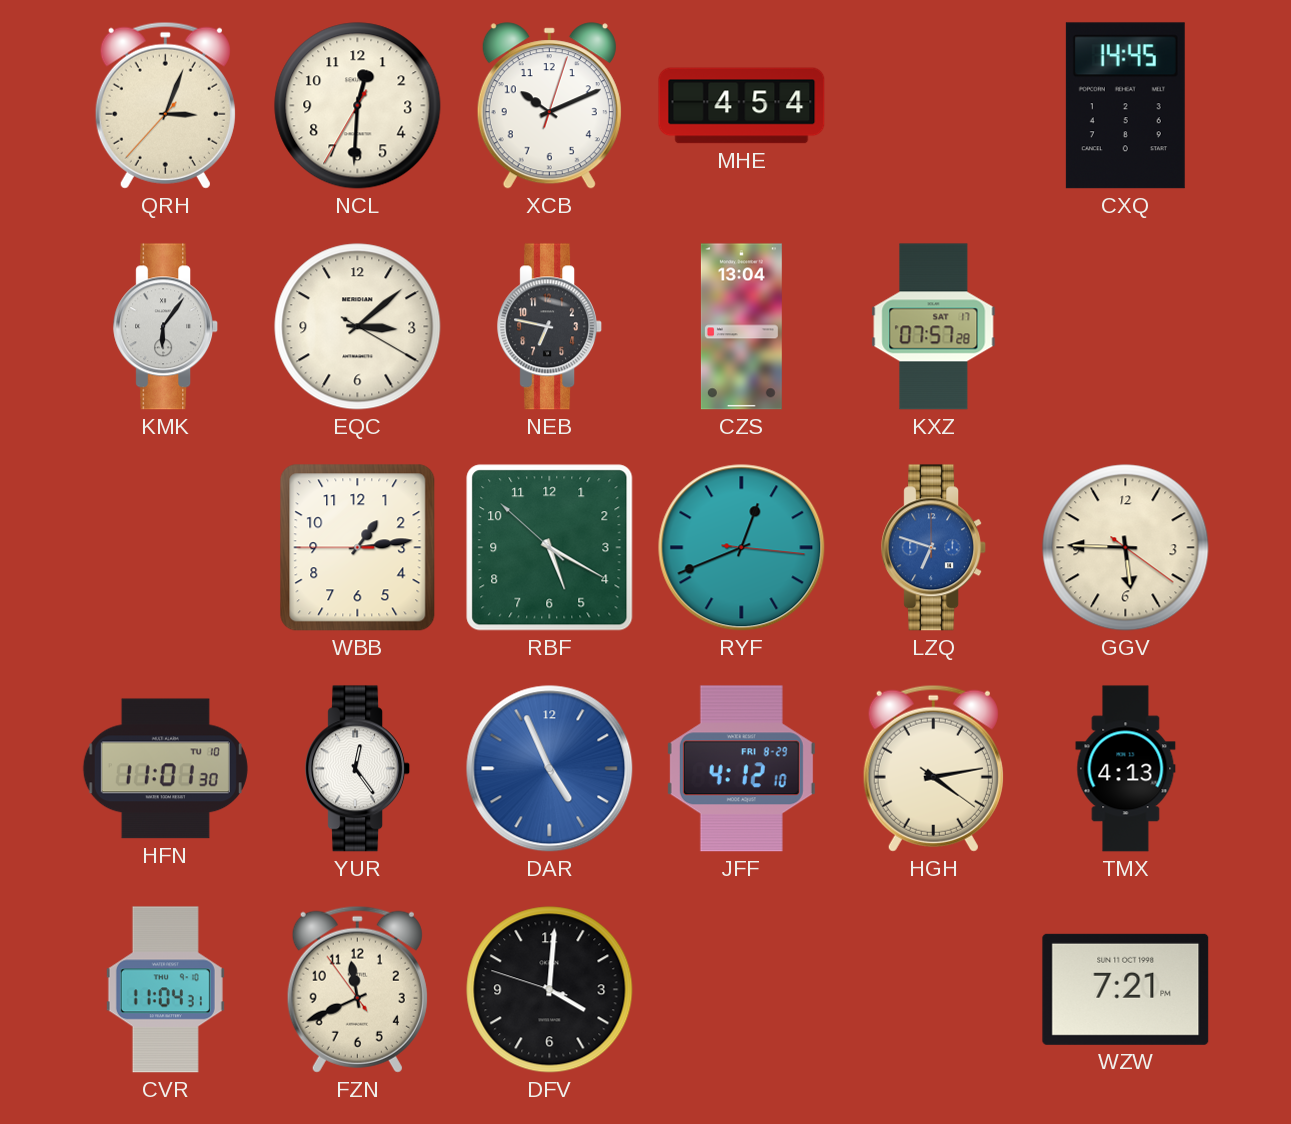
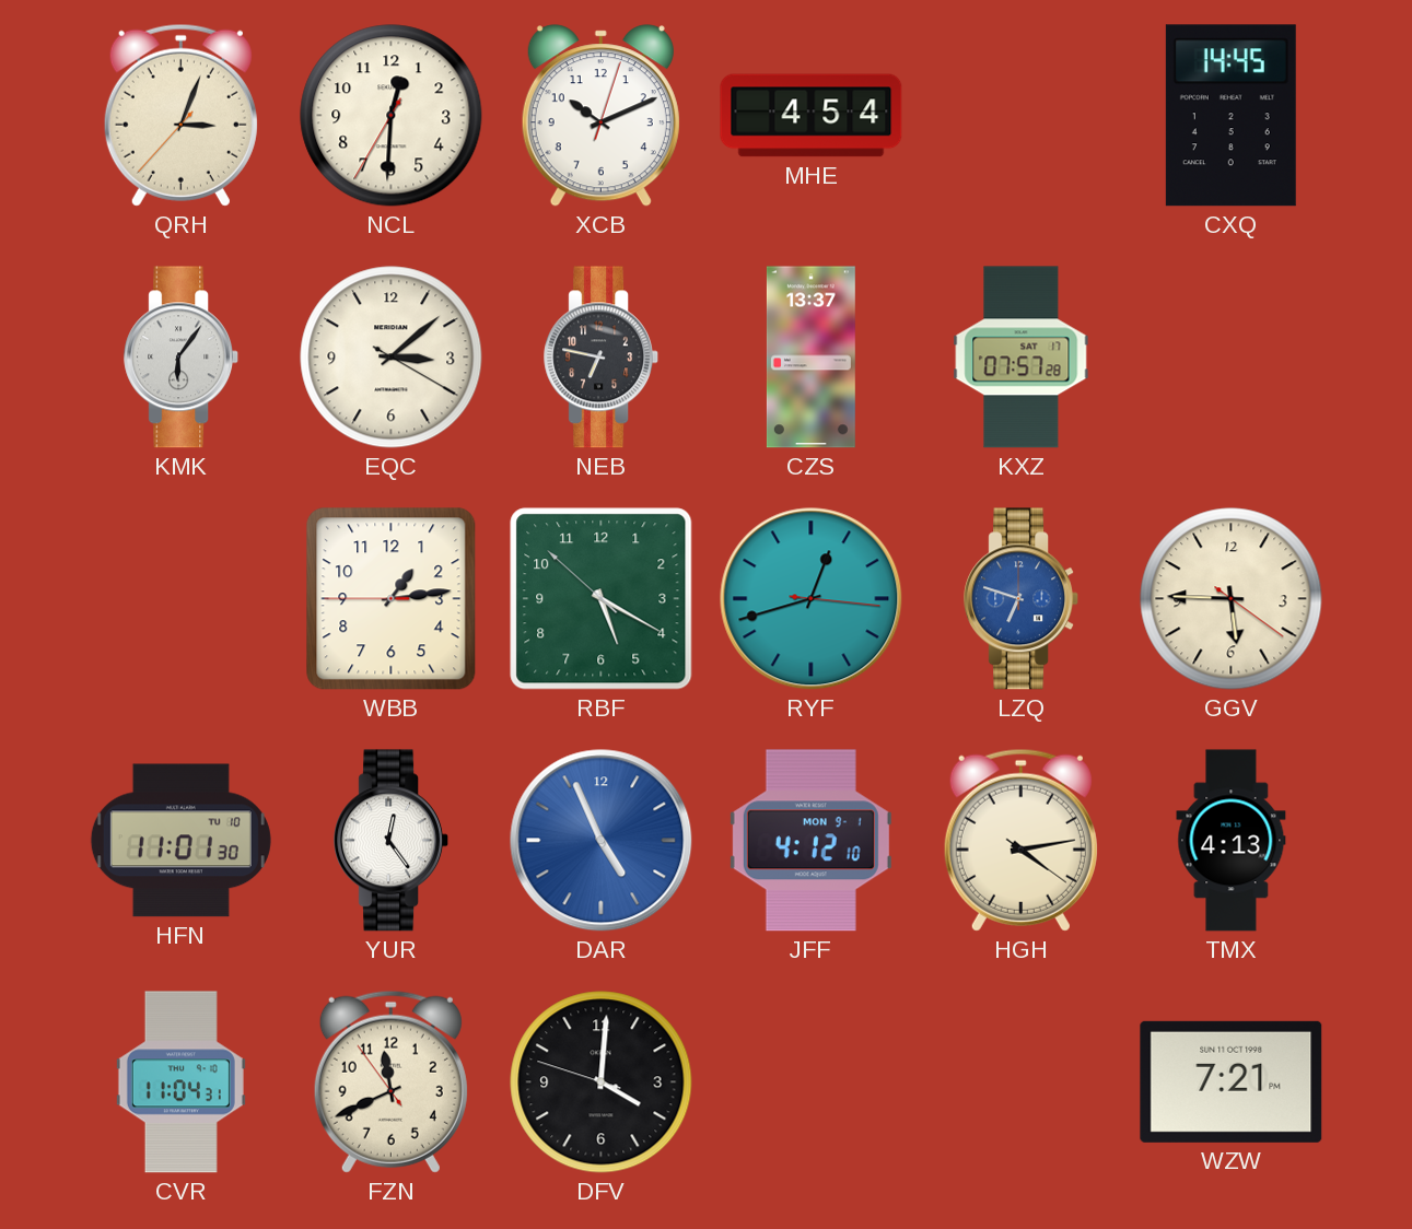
CZS: 13:04 -> 13:37 (810, 358)
RYF: 12:41 -> 12:42 (812, 599)
JFF date: FRI 8-29 -> MON 9-1 (810, 841)
